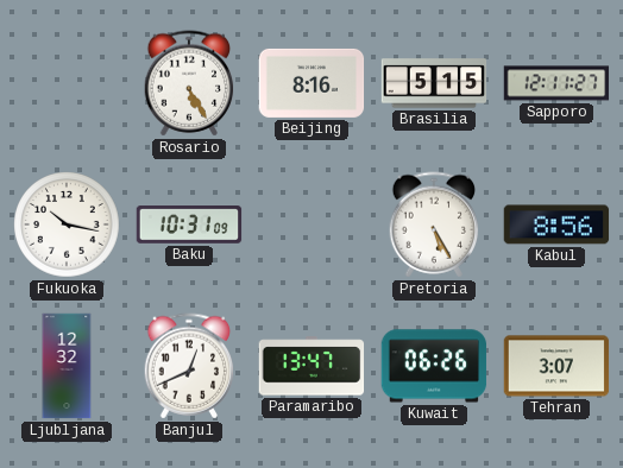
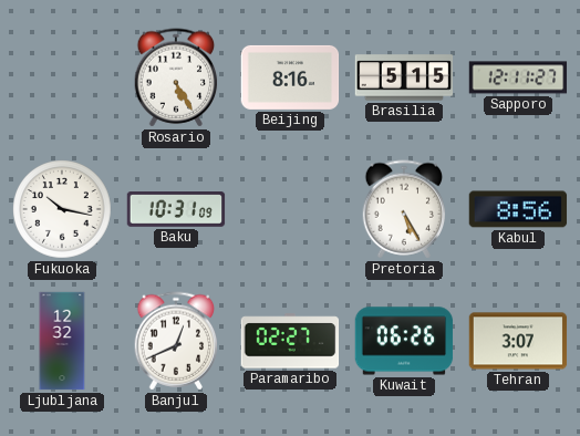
Paramaribo: 13:47 -> 02:27 (290, 341)
